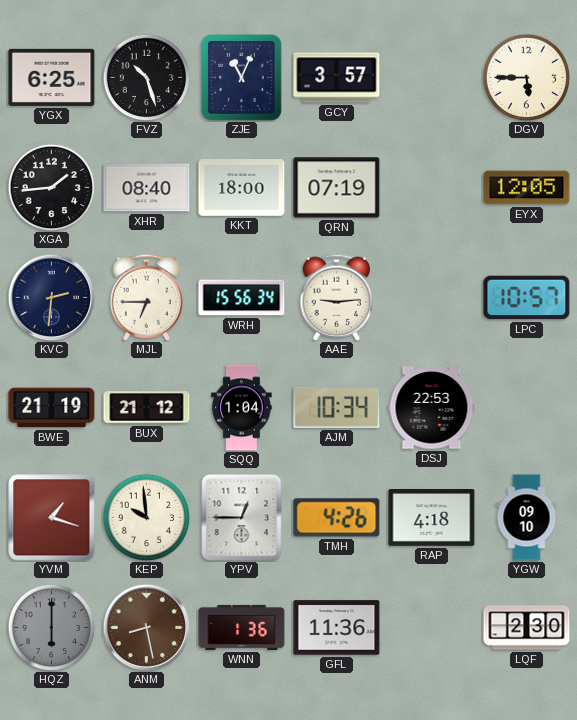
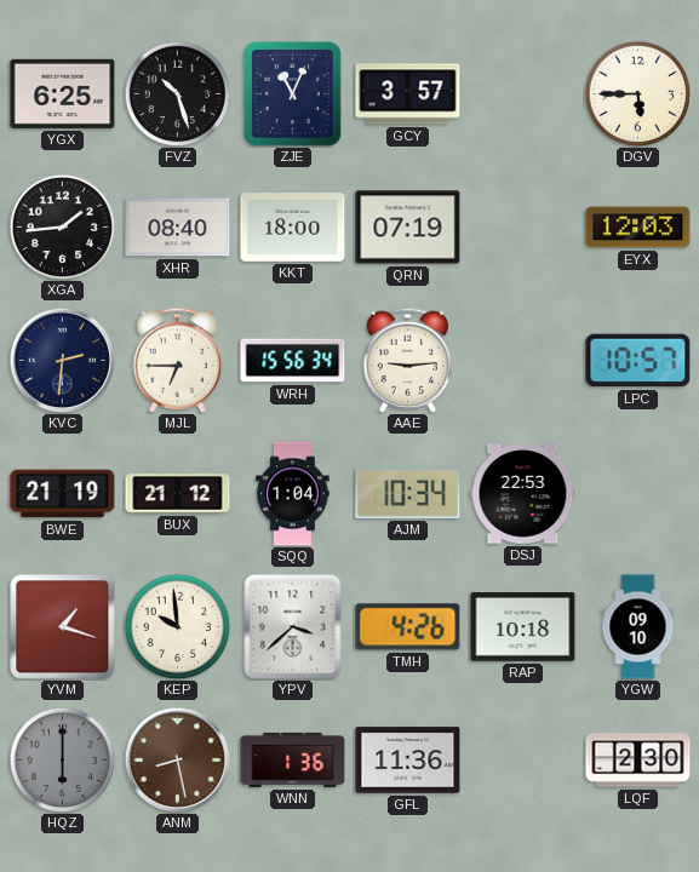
EYX: 12:05 -> 12:03 (638, 228)
YPV: 12:45 -> 3:38 (293, 626)
RAP: 4:18 -> 10:18 (523, 627)
